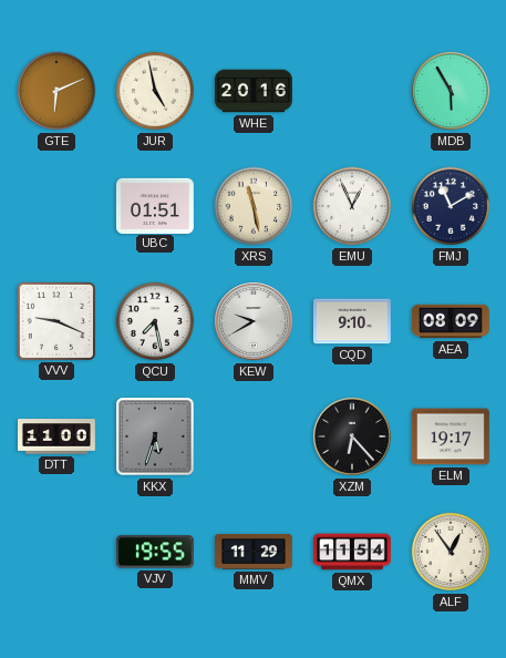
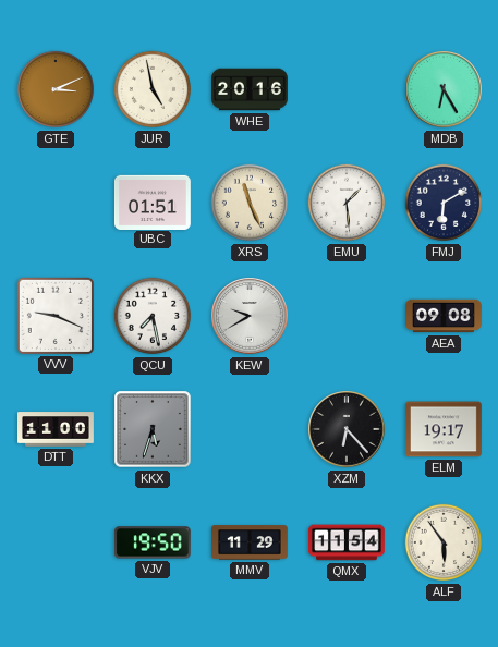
GTE: 6:11 -> 3:11 (56, 89)
MDB: 5:55 -> 6:25 (444, 89)
XRS: 11:28 -> 11:26 (250, 203)
EMU: 12:56 -> 1:29 (347, 203)
FMJ: 11:10 -> 6:10 (444, 203)
CQD: 9:10 -> none (352, 321)
AEA: 08:09 -> 09:08 (445, 316)
VJV: 19:55 -> 19:50 (153, 542)
ALF: 12:54 -> 5:54 (444, 542)
